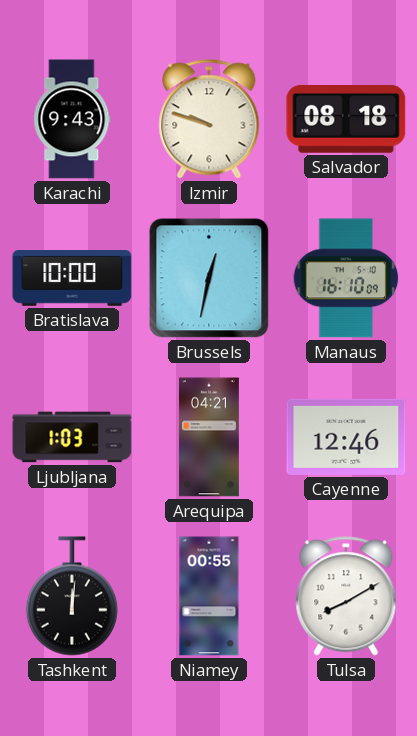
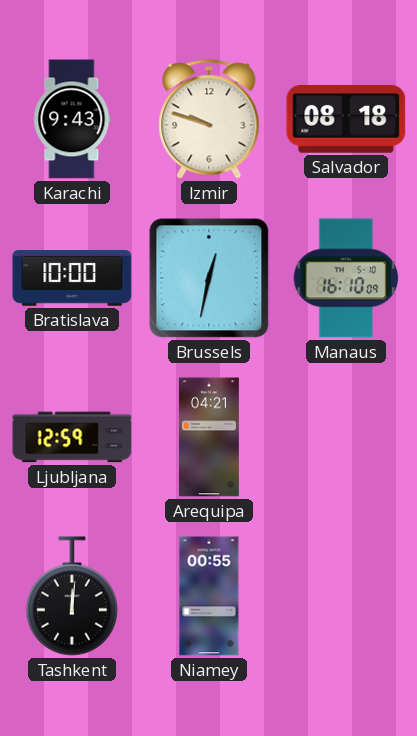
Ljubljana: 1:03 -> 12:59 (72, 437)
Cayenne: 12:46 -> none (346, 437)
Tulsa: 8:10 -> none (346, 596)
